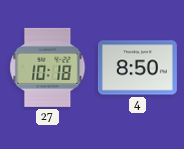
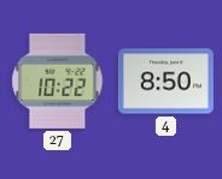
27: 10:18 -> 10:22 (58, 80)
